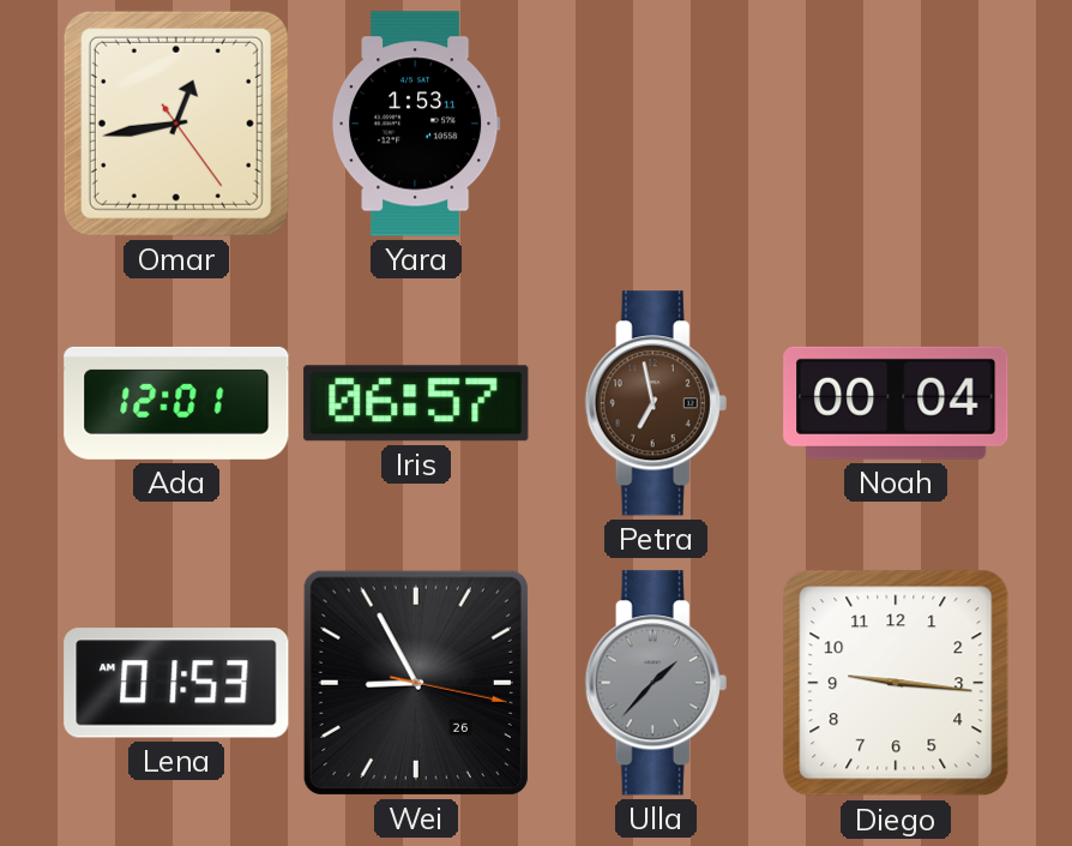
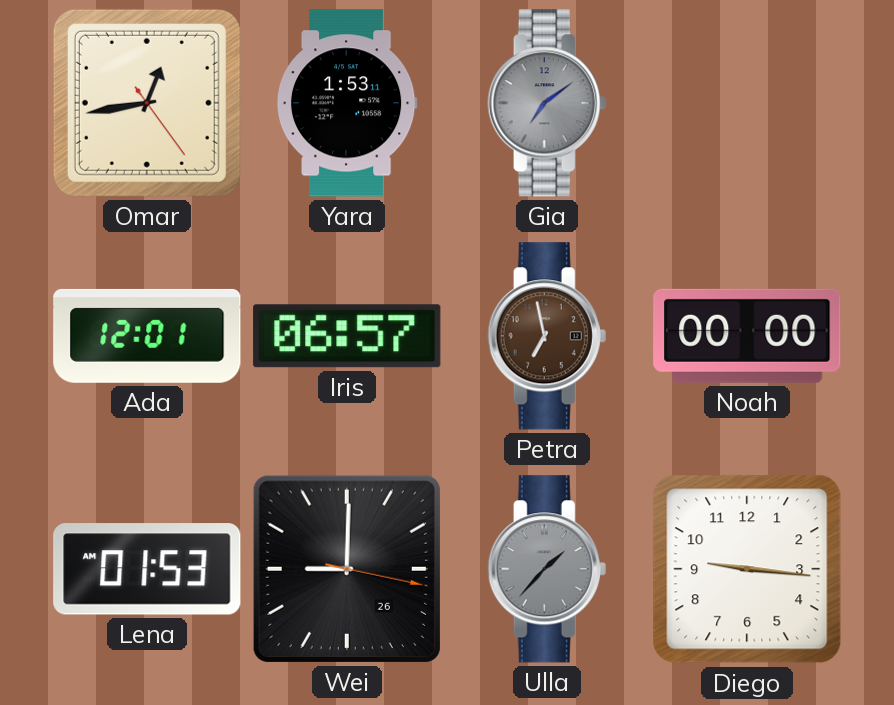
Gia: none -> 7:09 (547, 103)
Noah: 00:04 -> 00:00 (747, 336)
Wei: 8:55 -> 9:00 (347, 569)
